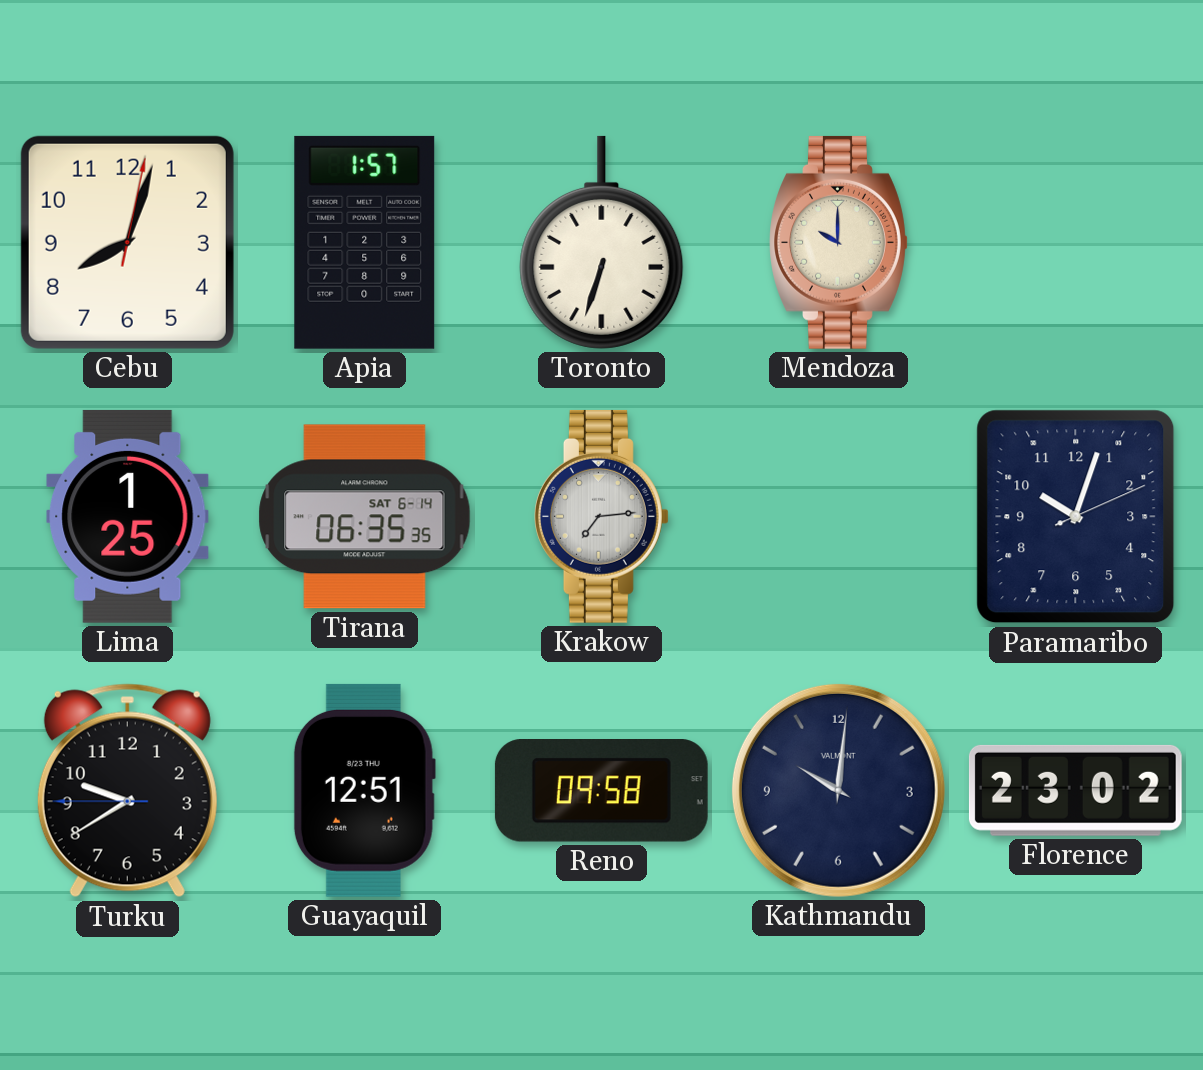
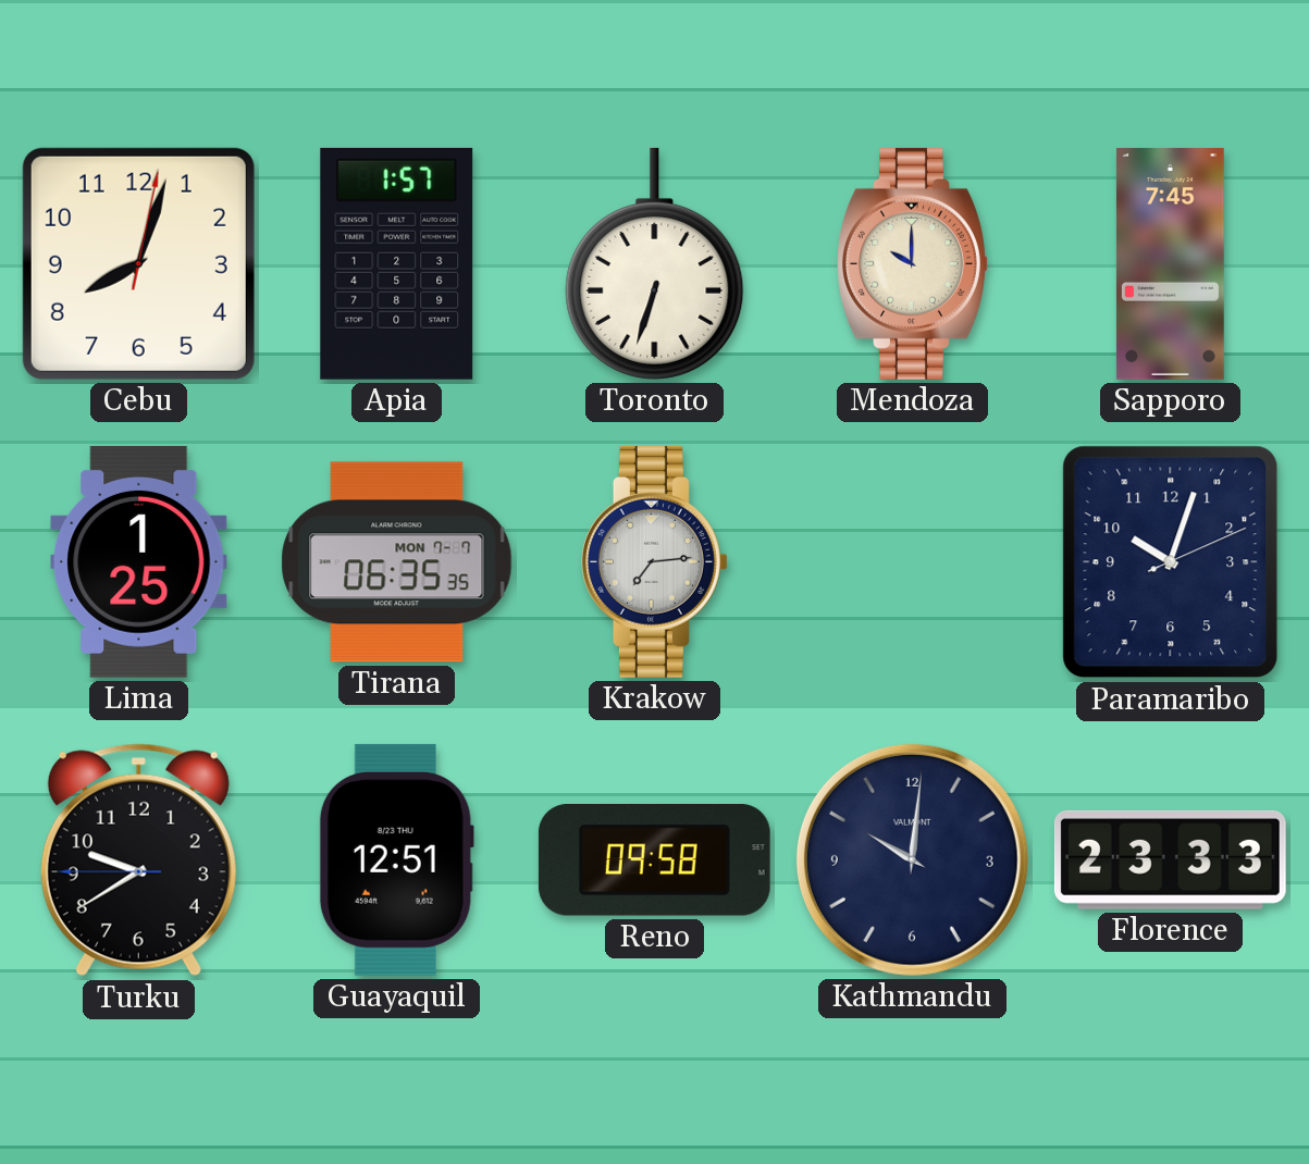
Sapporo: none -> 7:45 (1170, 263)
Tirana date: SAT 6-14 -> MON 7-7 (397, 562)
Florence: 23:02 -> 23:33 (1170, 859)
